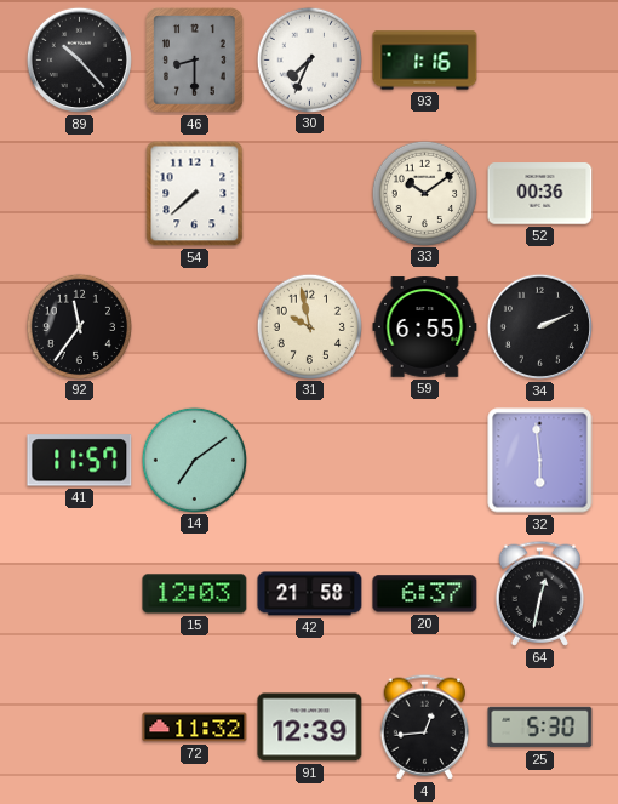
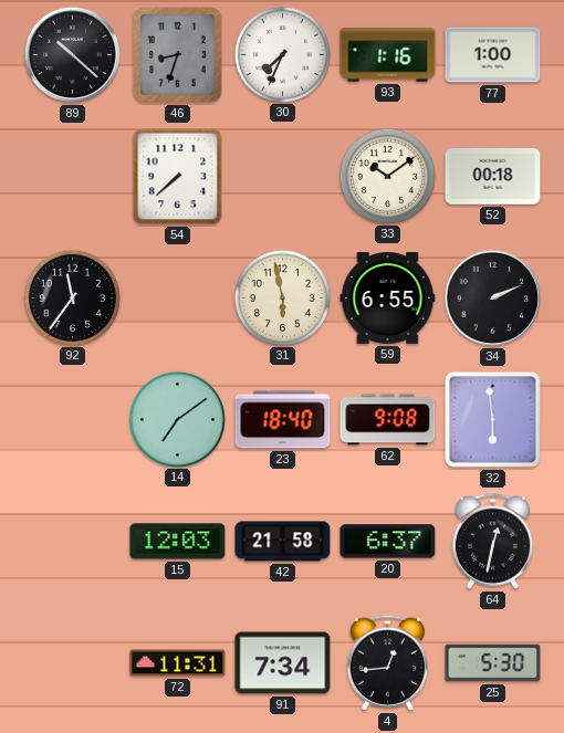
89: 10:23 -> 10:22 (72, 54)
46: 8:30 -> 8:33 (178, 55)
77: none -> 1:00 (493, 55)
52: 00:36 -> 00:18 (493, 177)
31: 9:58 -> 5:58 (282, 297)
41: 11:57 -> none (80, 461)
23: none -> 18:40 (283, 420)
62: none -> 9:08 (388, 420)
72: 11:32 -> 11:31 (178, 663)
91: 12:39 -> 7:34 (283, 663)
